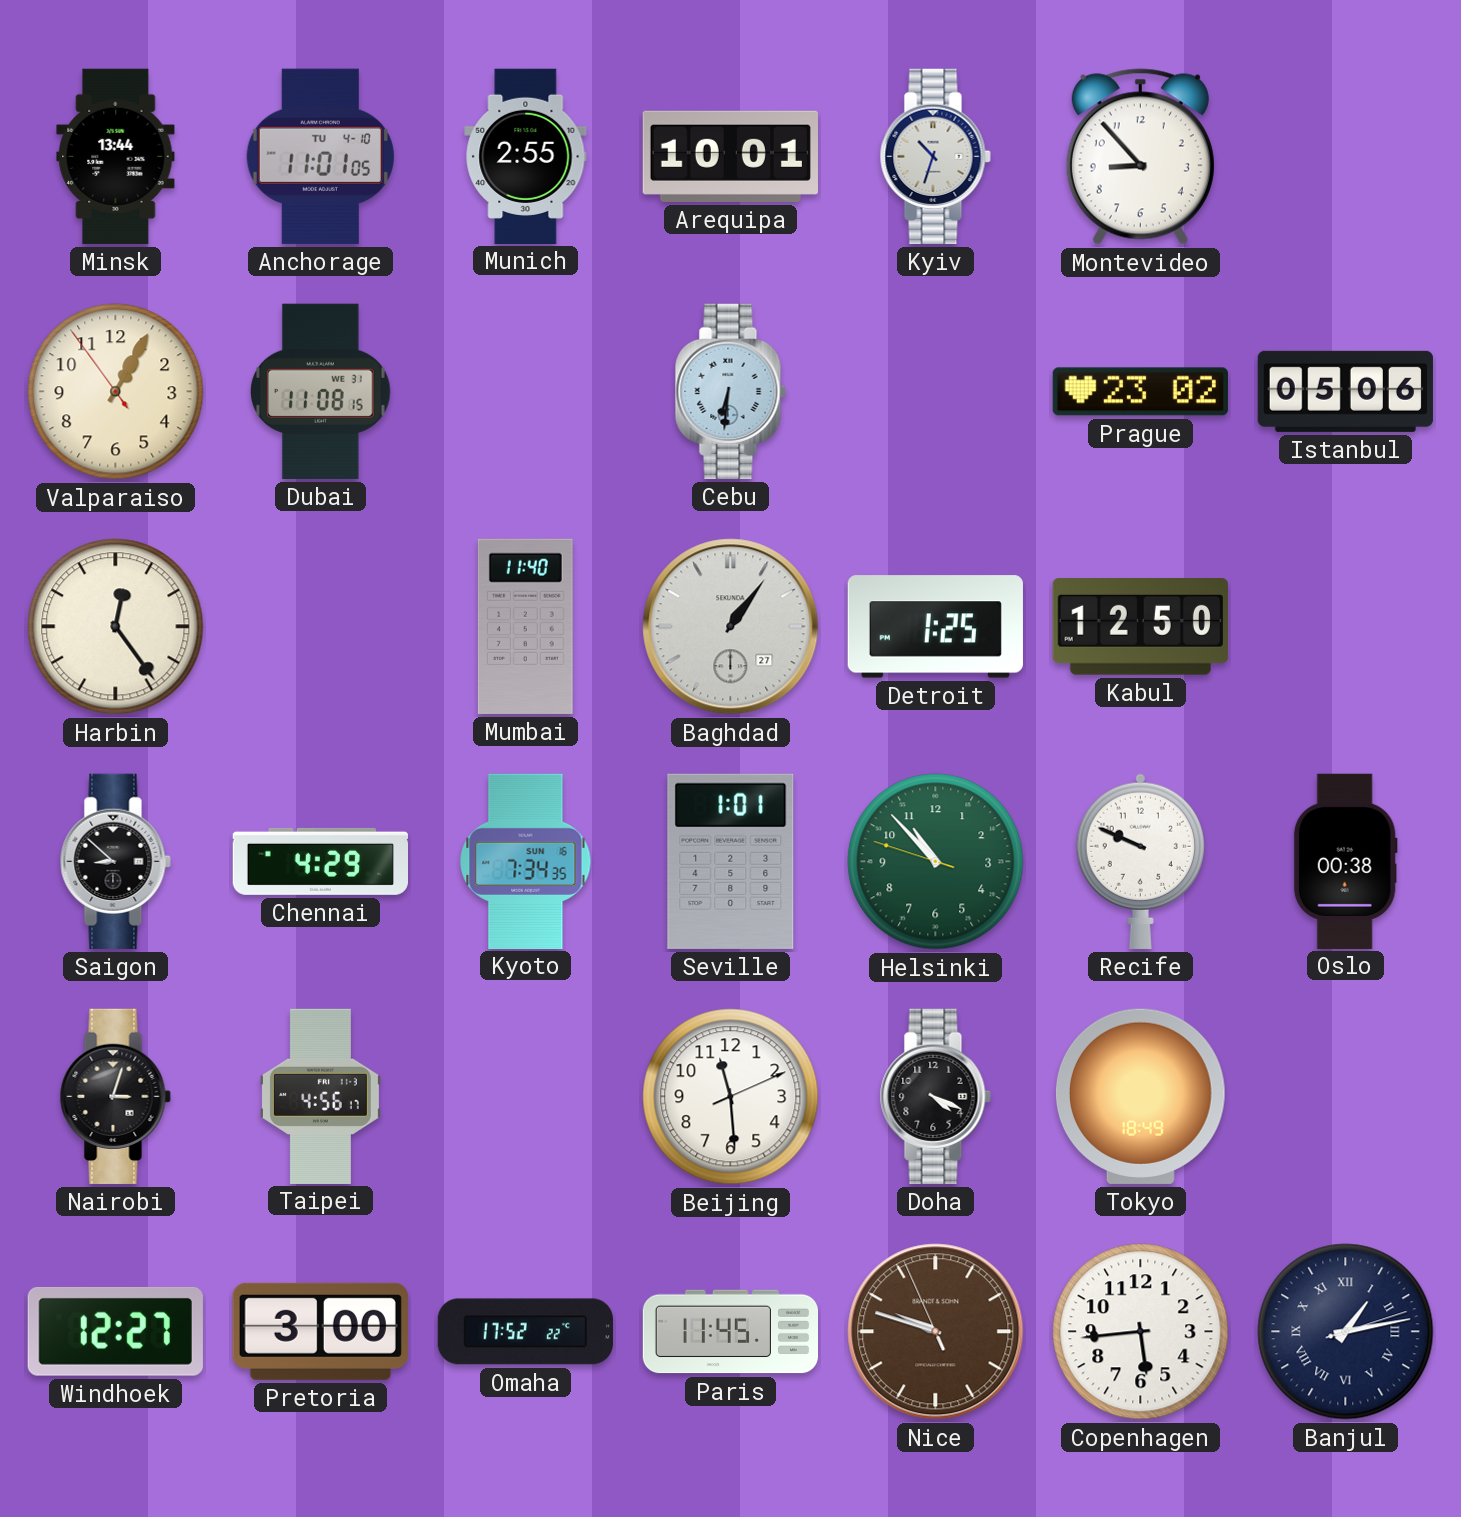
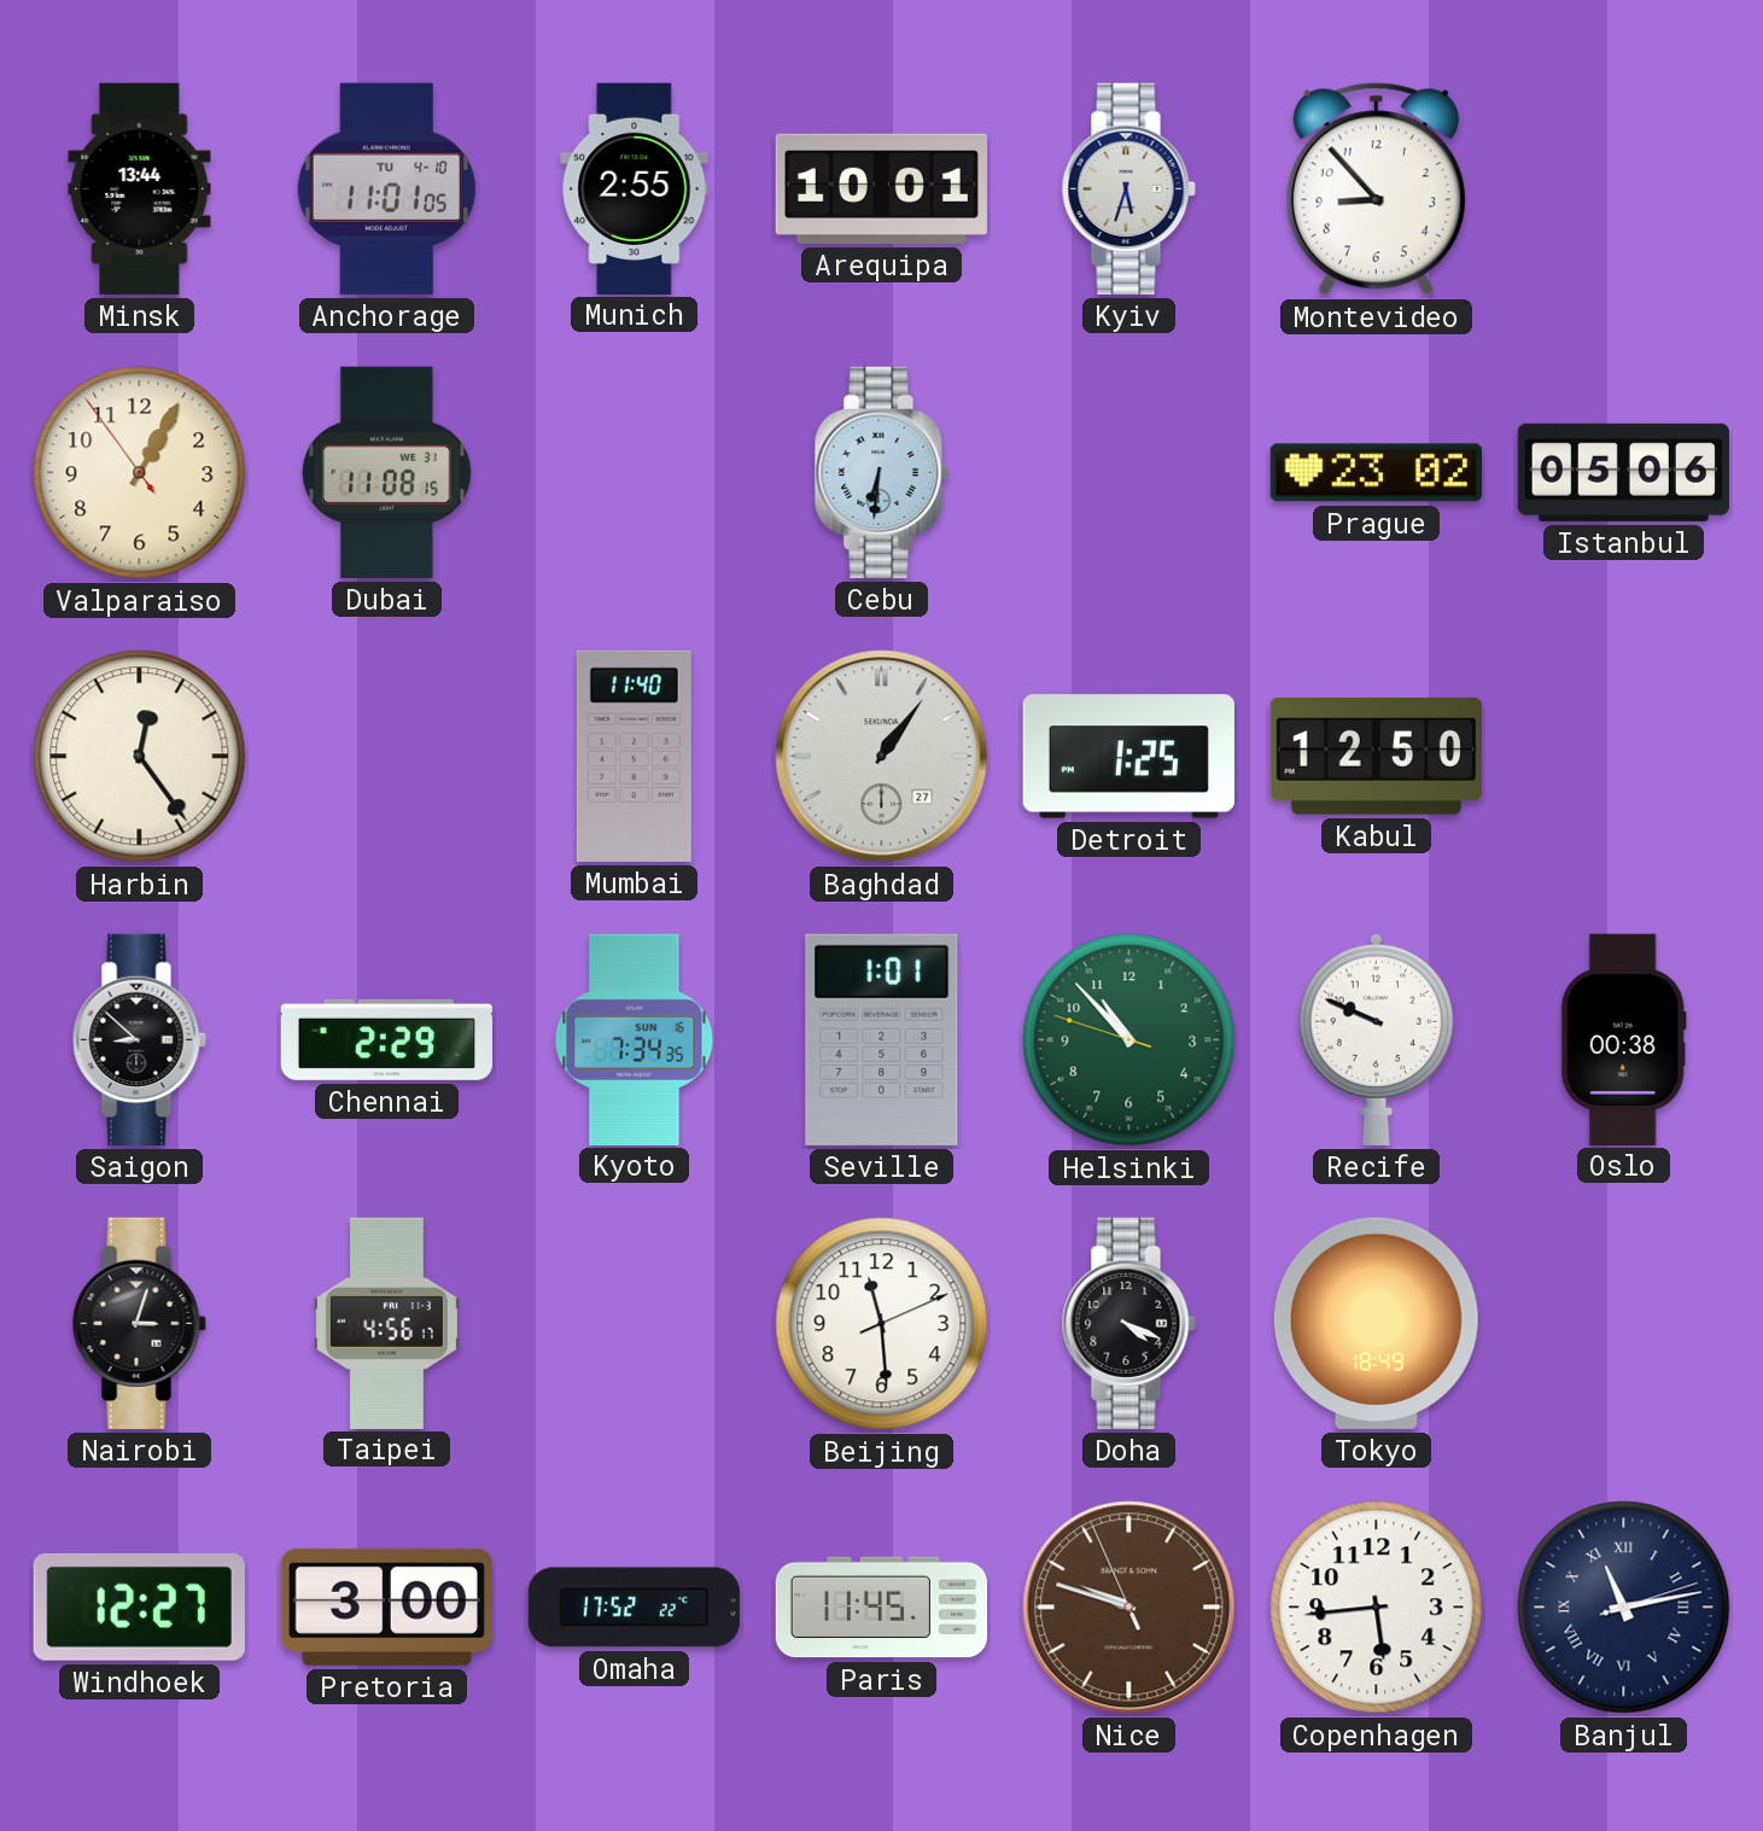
Kyiv: 10:33 -> 5:33 (1128, 188)
Chennai: 4:29 -> 2:29 (386, 1039)
Banjul: 1:13 -> 11:13 (1624, 1608)
